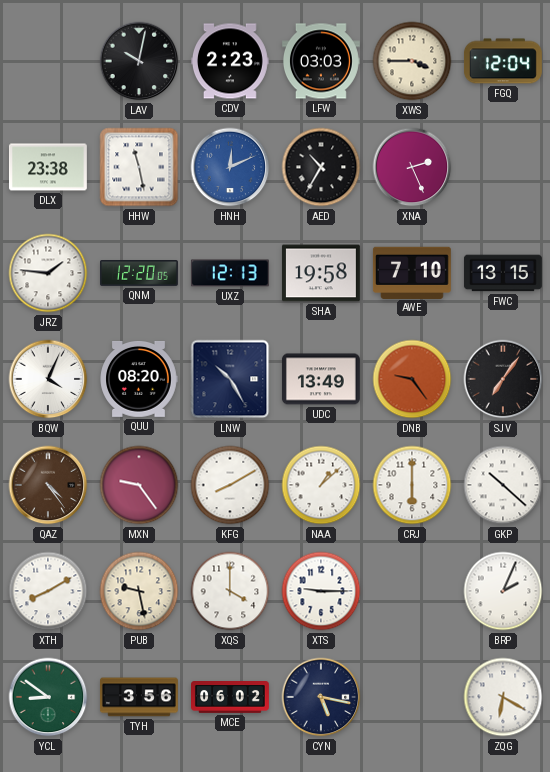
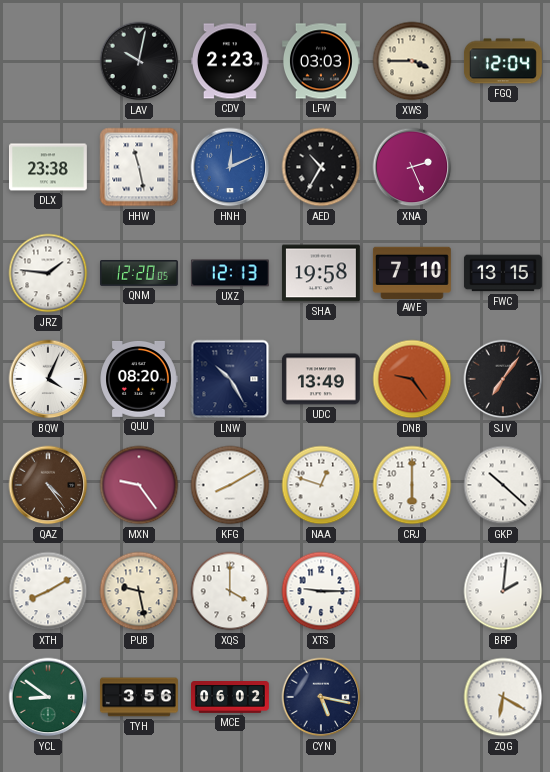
NAA: 1:08 -> 12:48 (321, 485)
BRP: 2:04 -> 2:01 (503, 591)
